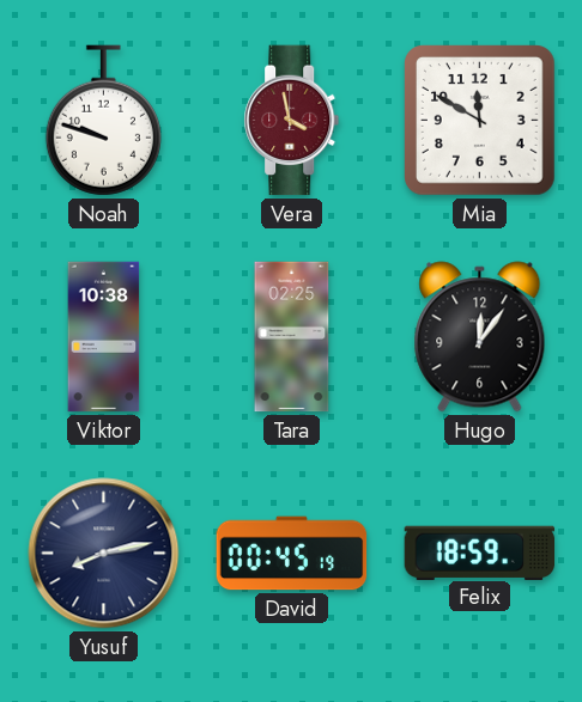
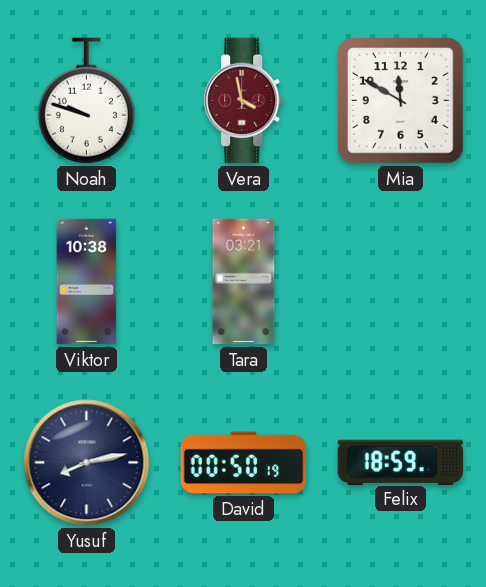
Tara: 02:25 -> 03:21 (244, 282)
Hugo: 12:06 -> none (480, 337)
David: 00:45 -> 00:50 (244, 463)
